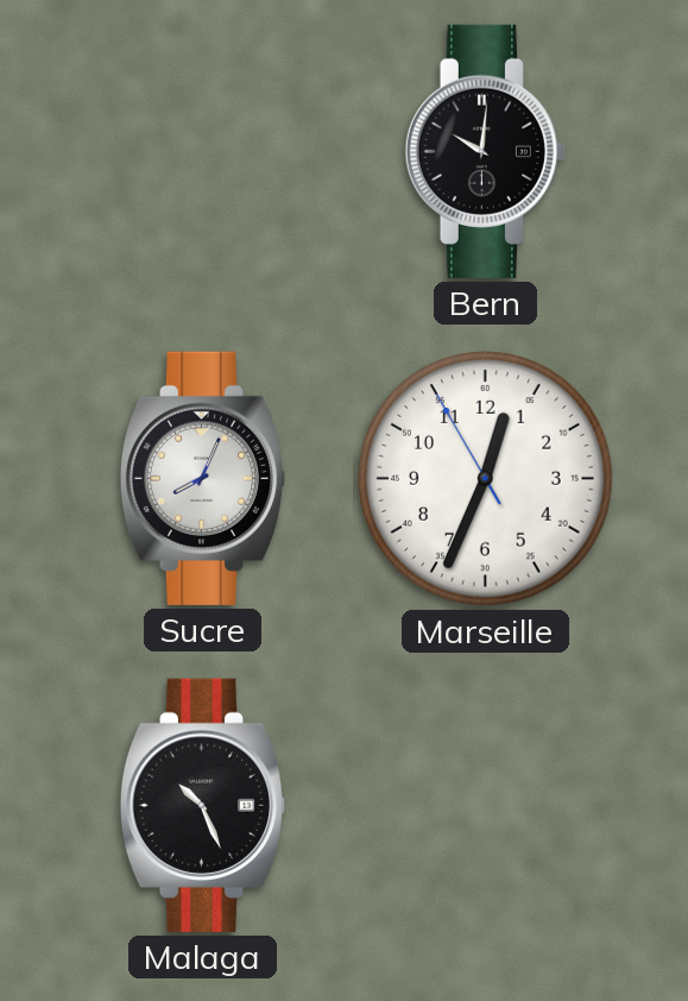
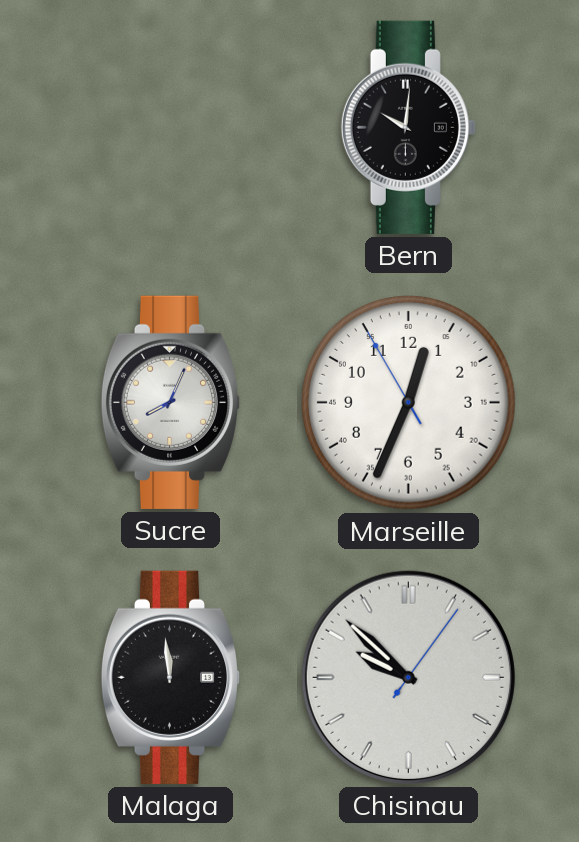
Malaga: 10:26 -> 11:59 (171, 677)
Chisinau: none -> 9:52 (408, 677)
